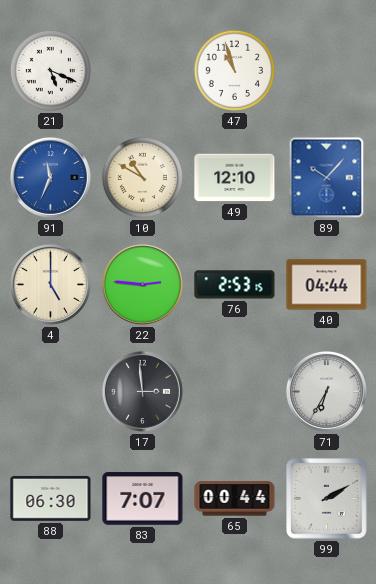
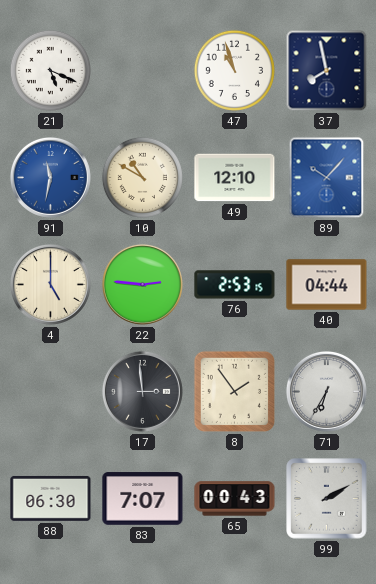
37: none -> 7:58 (327, 71)
91: 11:34 -> 11:32 (50, 177)
8: none -> 1:54 (234, 391)
65: 00:44 -> 00:43 (235, 499)
